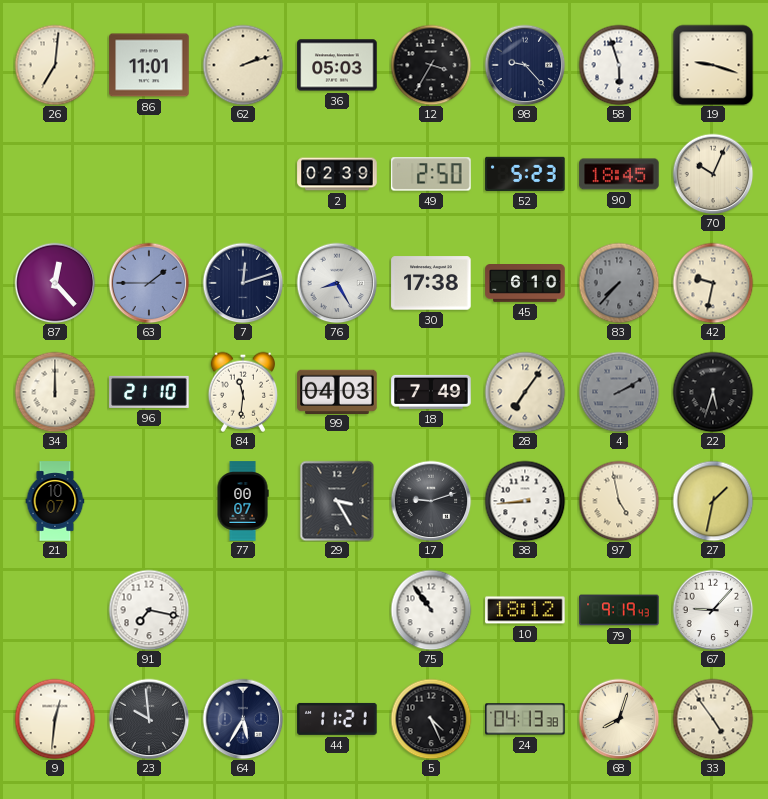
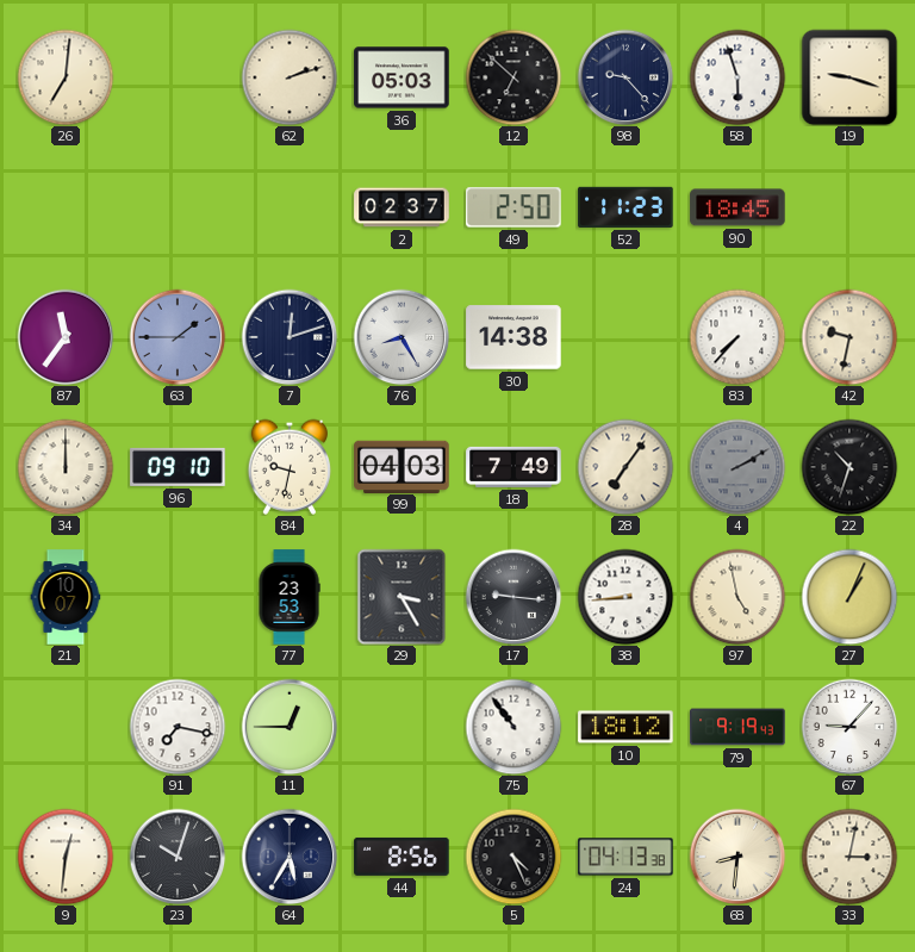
86: 11:01 -> none (149, 65)
12: 3:35 -> 6:52 (513, 77)
2: 02:39 -> 02:37 (402, 207)
52: 5:23 -> 11:23 (625, 207)
70: 10:04 -> none (713, 174)
87: 12:23 -> 11:36 (66, 337)
30: 17:38 -> 14:38 (513, 337)
45: 6:10 -> none (525, 283)
83 dial: grey -> white (737, 337)
96: 21:10 -> 09:10 (178, 467)
84: 11:31 -> 9:32 (288, 467)
22: 5:33 -> 10:33 (849, 467)
77: 00:07 -> 23:53 (290, 597)
17: 9:12 -> 9:16 (513, 597)
27: 1:32 -> 1:04 (849, 597)
11: none -> 12:45 (290, 727)
23: 9:59 -> 10:03 (178, 857)
44: 11:21 -> 8:56 (402, 857)
68: 8:03 -> 8:31 (737, 857)
33: 4:54 -> 3:02 (849, 857)
